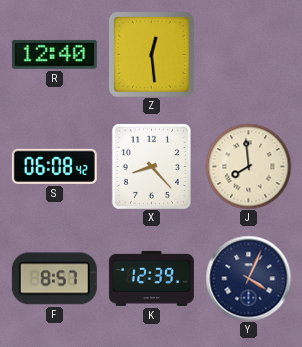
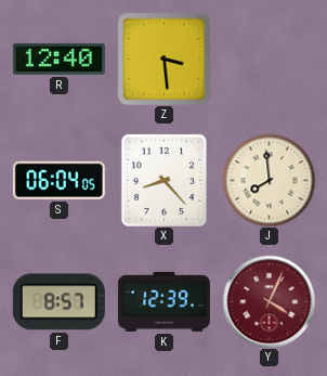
Z: 12:29 -> 3:29 (163, 59)
S: 06:08 -> 06:04 (58, 180)
Y dial: navy -> burgundy (269, 301)
